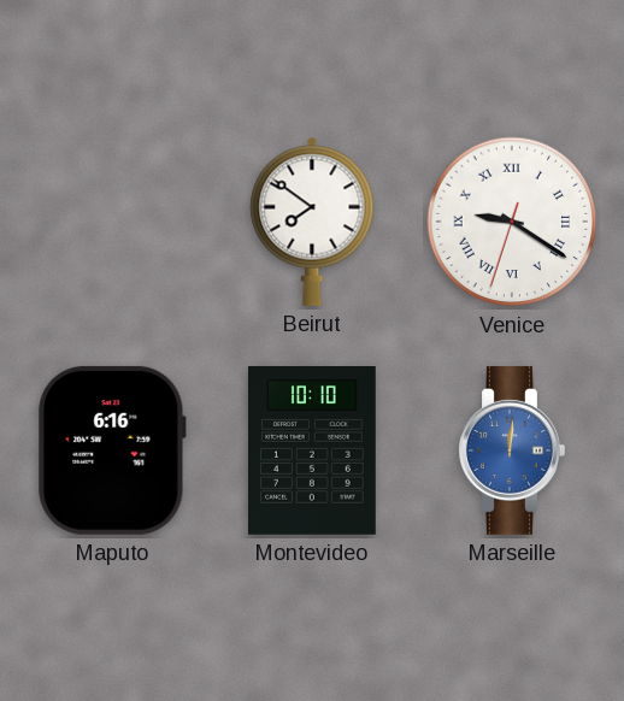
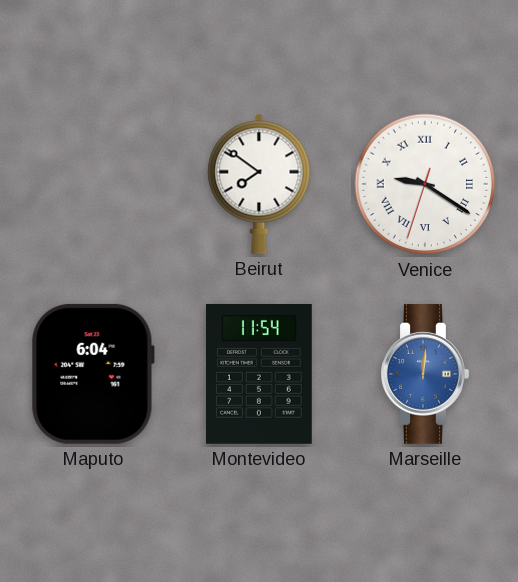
Maputo: 6:16 -> 6:04 (93, 374)
Montevideo: 10:10 -> 11:54 (259, 374)
